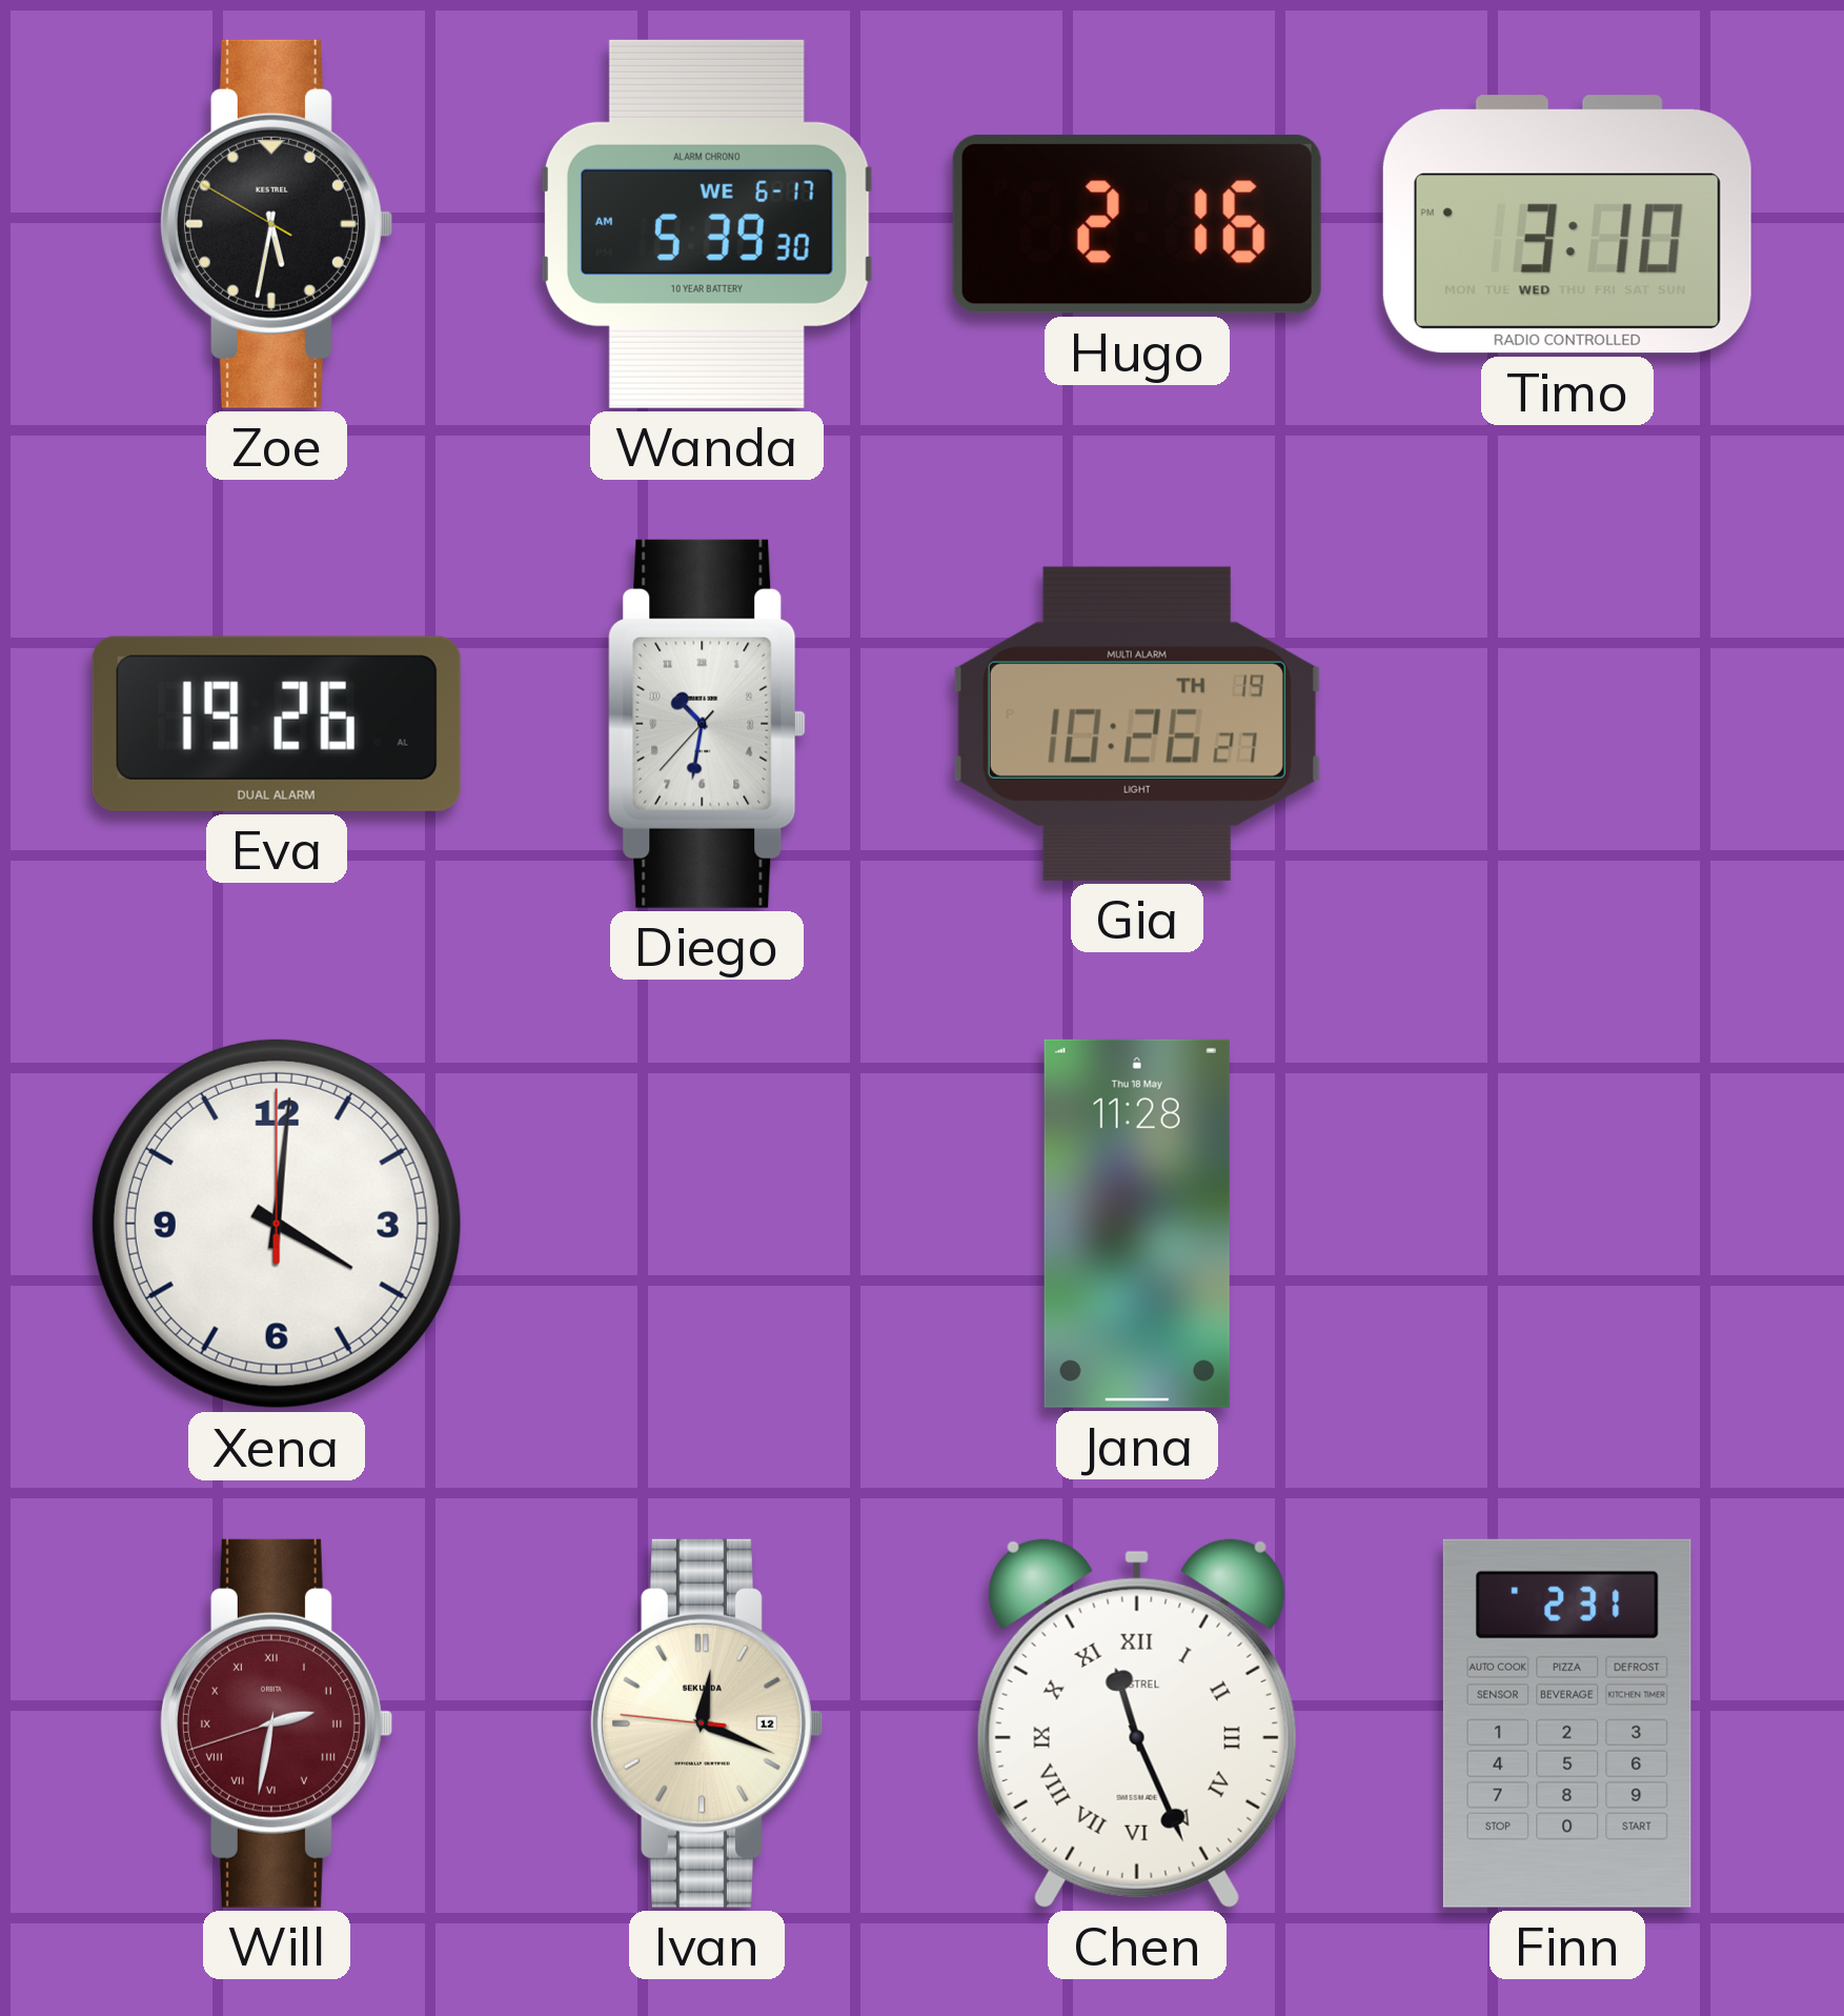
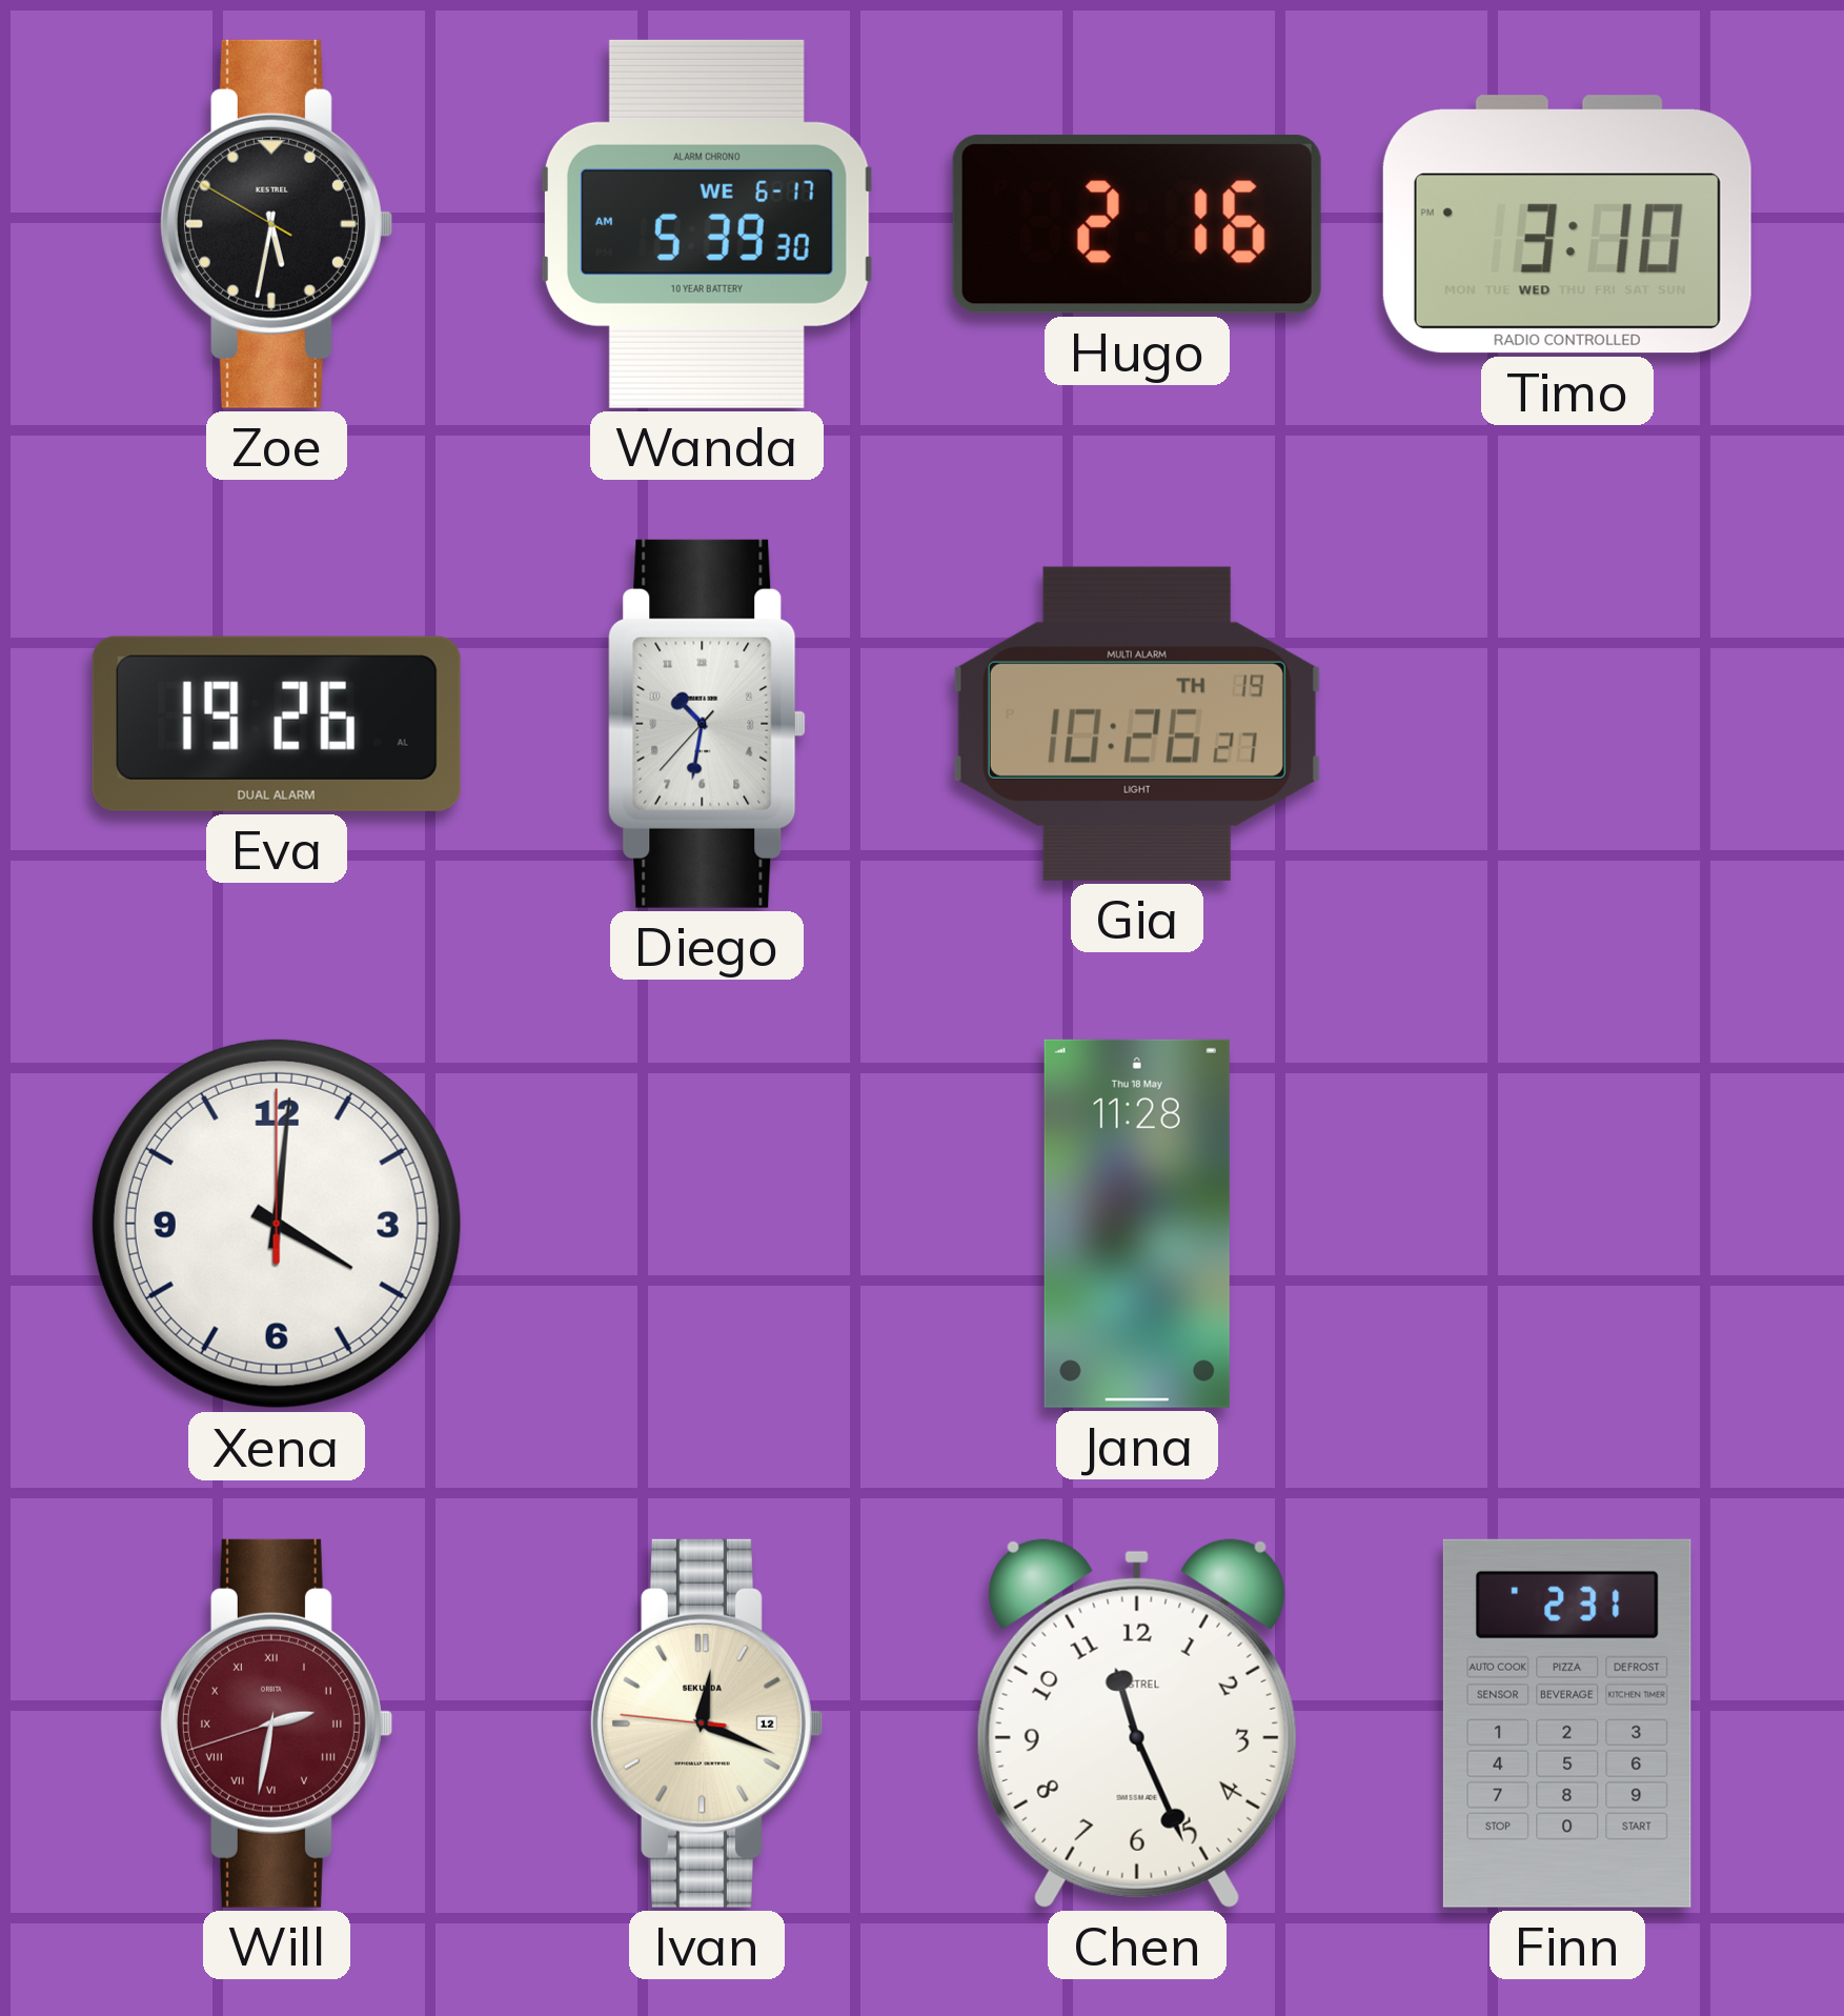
Chen numerals: Roman -> Arabic (1137, 1722)
